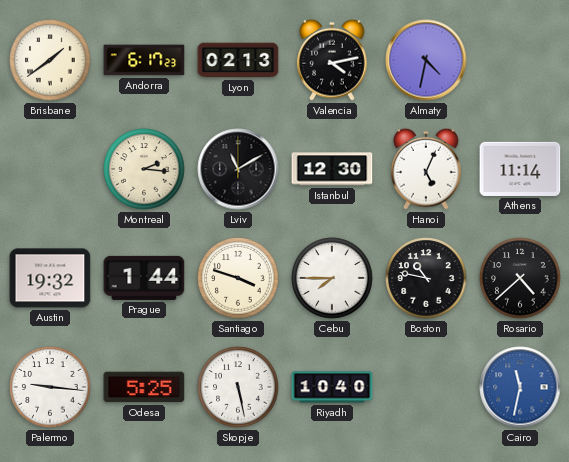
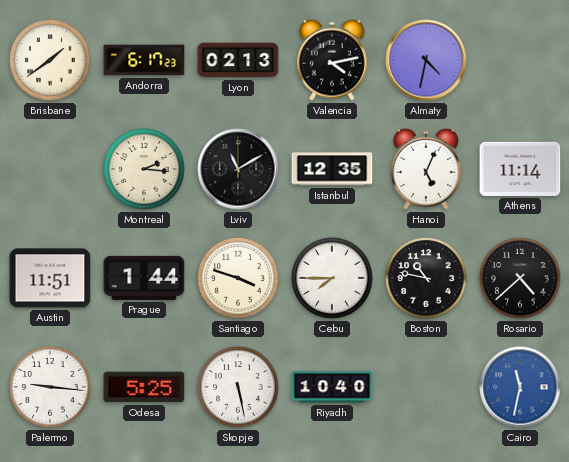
Istanbul: 12:30 -> 12:35 (332, 169)
Austin: 19:32 -> 11:51 (50, 278)
